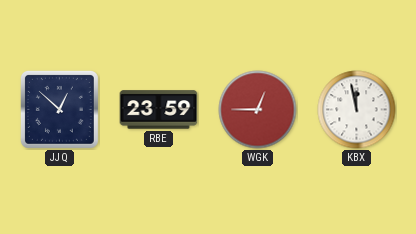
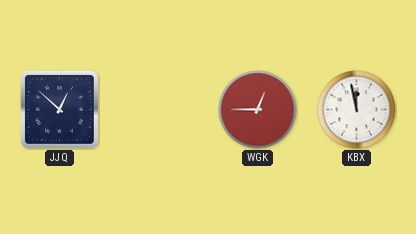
RBE: 23:59 -> none (159, 110)
